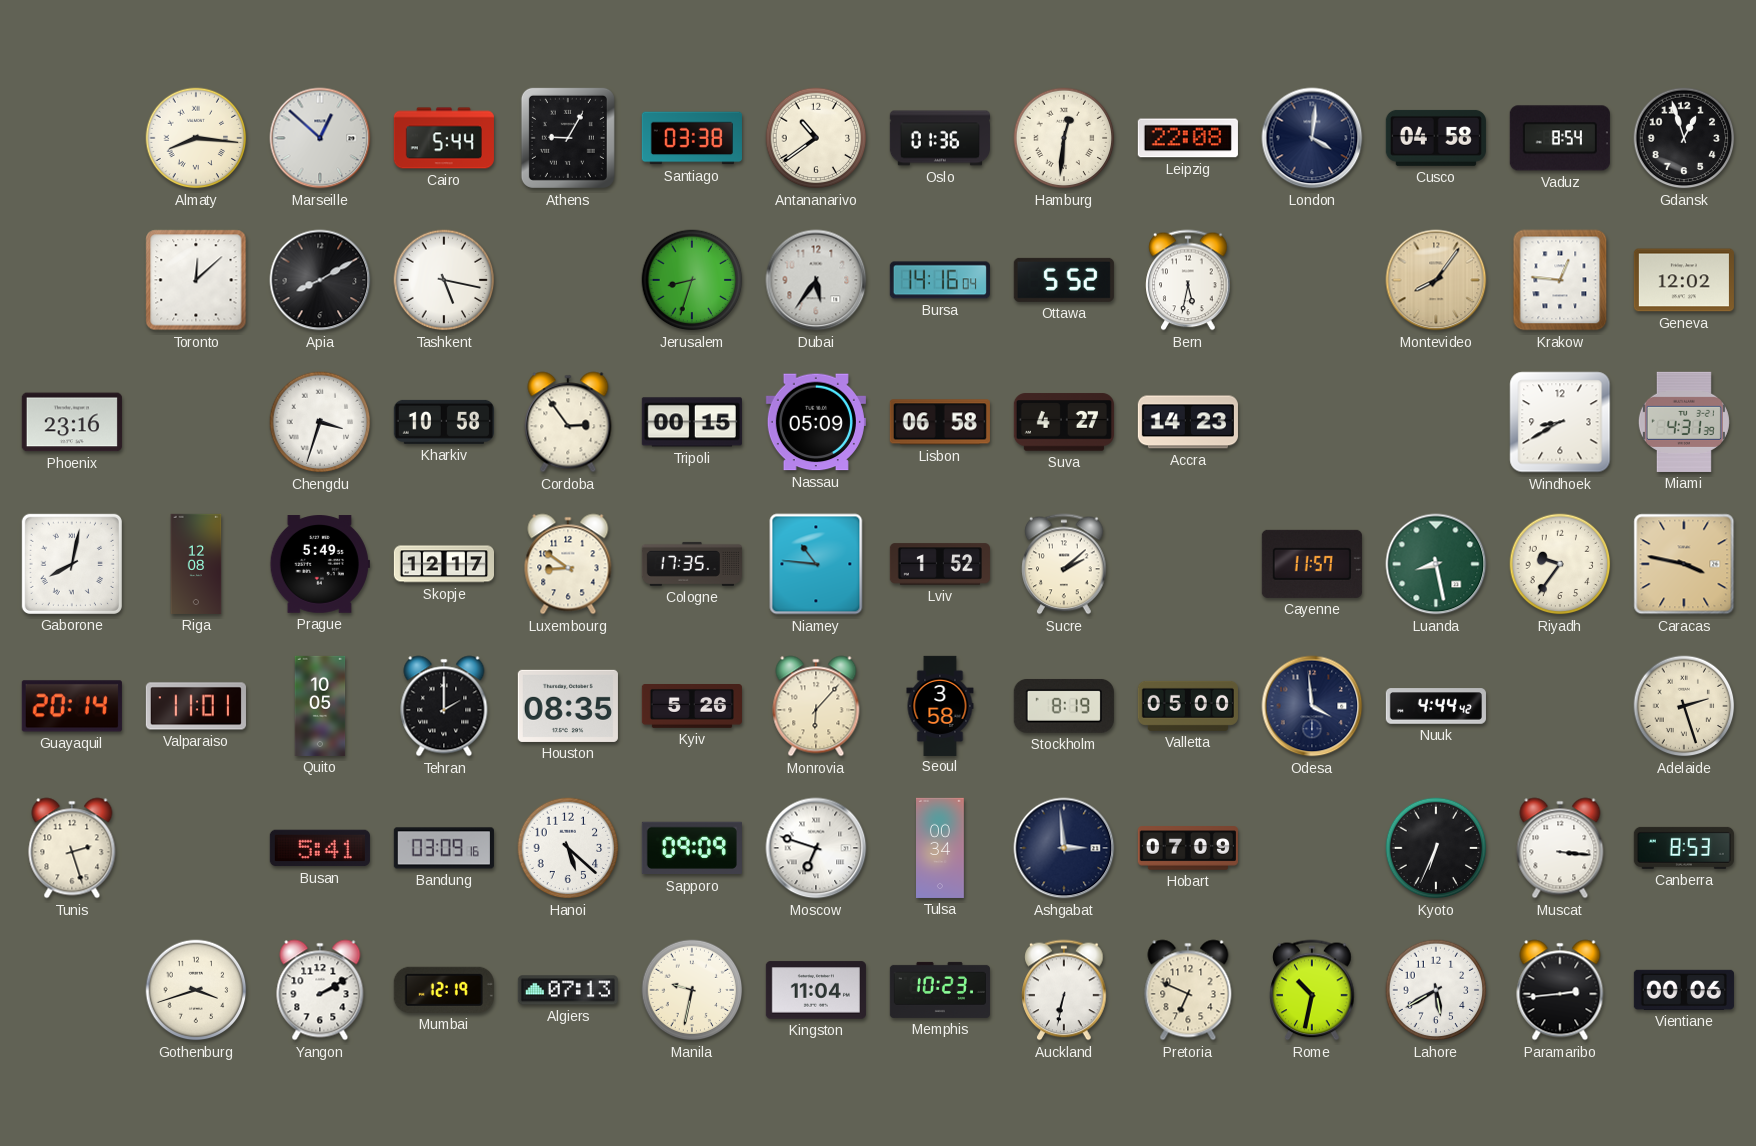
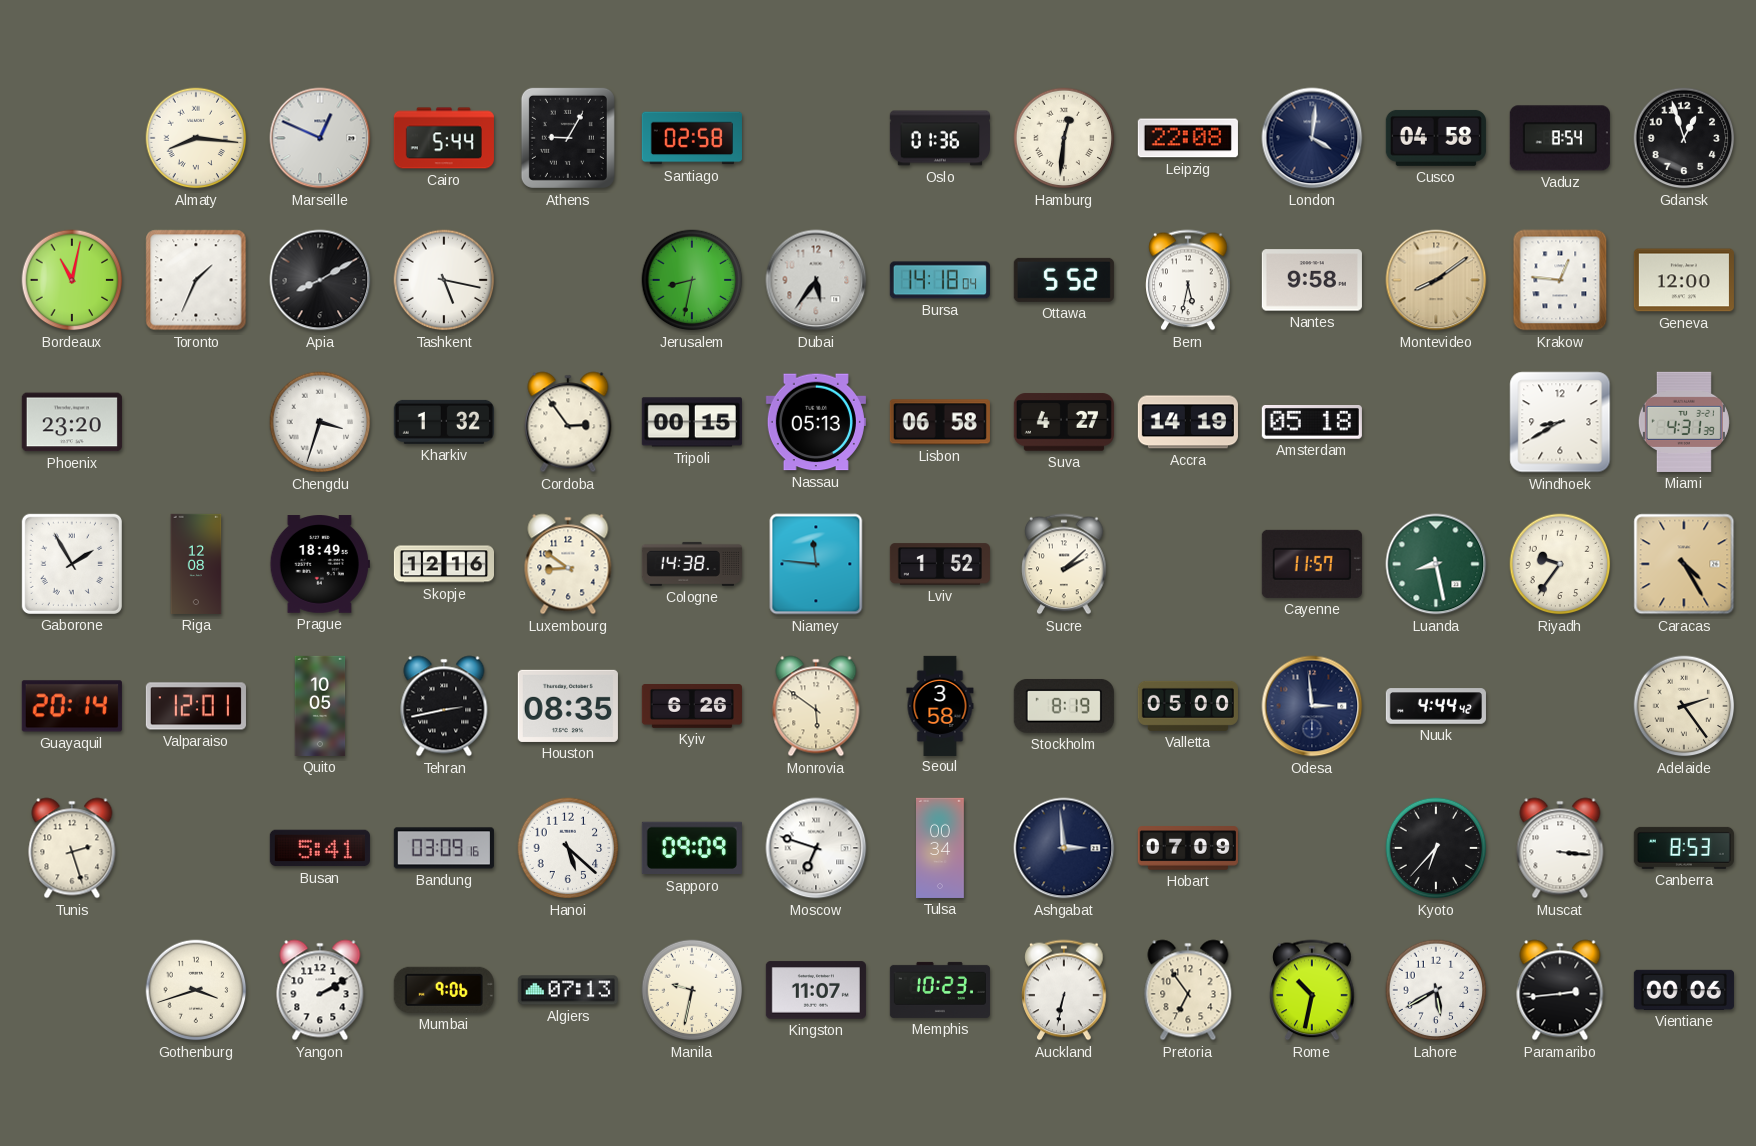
Marseille: 12:52 -> 12:49 (320, 138)
Santiago: 03:38 -> 02:58 (692, 138)
Antananarivo: 10:39 -> none (816, 138)
Bordeaux: none -> 11:02 (72, 280)
Toronto: 12:08 -> 1:34 (196, 280)
Jerusalem: 8:33 -> 8:32 (692, 280)
Bursa: 14:16 -> 14:18 (940, 280)
Nantes: none -> 9:58 (1312, 280)
Montevideo: 8:06 -> 8:09 (1436, 280)
Geneva: 12:02 -> 12:00 (1684, 280)
Phoenix: 23:16 -> 23:20 (72, 422)
Kharkiv: 10:58 -> 1:32 (444, 422)
Nassau: 05:09 -> 05:13 (816, 422)
Accra: 14:23 -> 14:19 (1188, 422)
Amsterdam: none -> 05:18 (1312, 423)
Gaborone: 8:02 -> 1:55 (72, 564)
Prague: 5:49 -> 18:49 (320, 564)
Skopje: 12:17 -> 12:16 (443, 564)
Cologne: 17:35 -> 14:38 (692, 564)
Niamey: 10:46 -> 11:46 (816, 564)
Caracas: 3:47 -> 4:25 (1684, 564)
Valparaiso: 11:01 -> 12:01 (196, 706)
Tehran: 2:00 -> 2:43 (444, 706)
Kyiv: 5:26 -> 6:26 (692, 707)
Monrovia: 6:07 -> 5:51 (816, 706)
Odesa: 3:59 -> 2:59 (1312, 706)
Adelaide: 2:27 -> 2:24 (1684, 706)
Kyoto: 6:34 -> 6:37 (1436, 848)
Mumbai: 12:19 -> 9:06 (444, 990)
Kingston: 11:04 -> 11:07 (816, 990)
Pretoria: 6:49 -> 6:54 (1188, 990)
